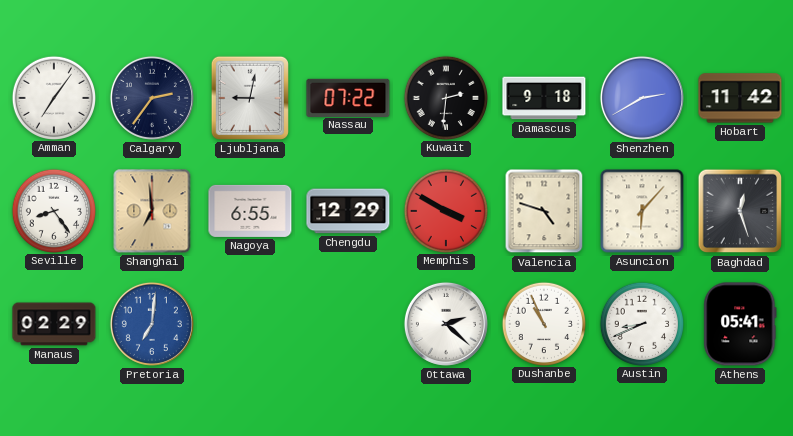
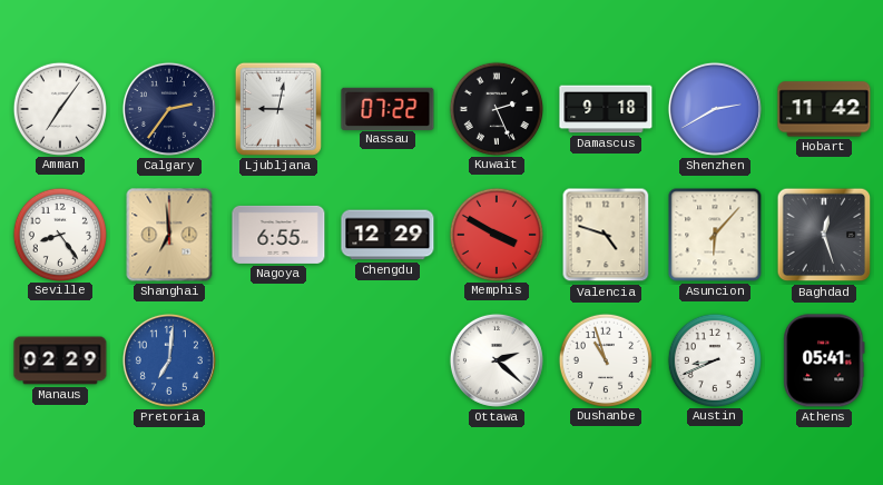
Kuwait: 2:31 -> 2:26 (496, 108)
Dushanbe: 10:56 -> 10:57 (605, 359)
